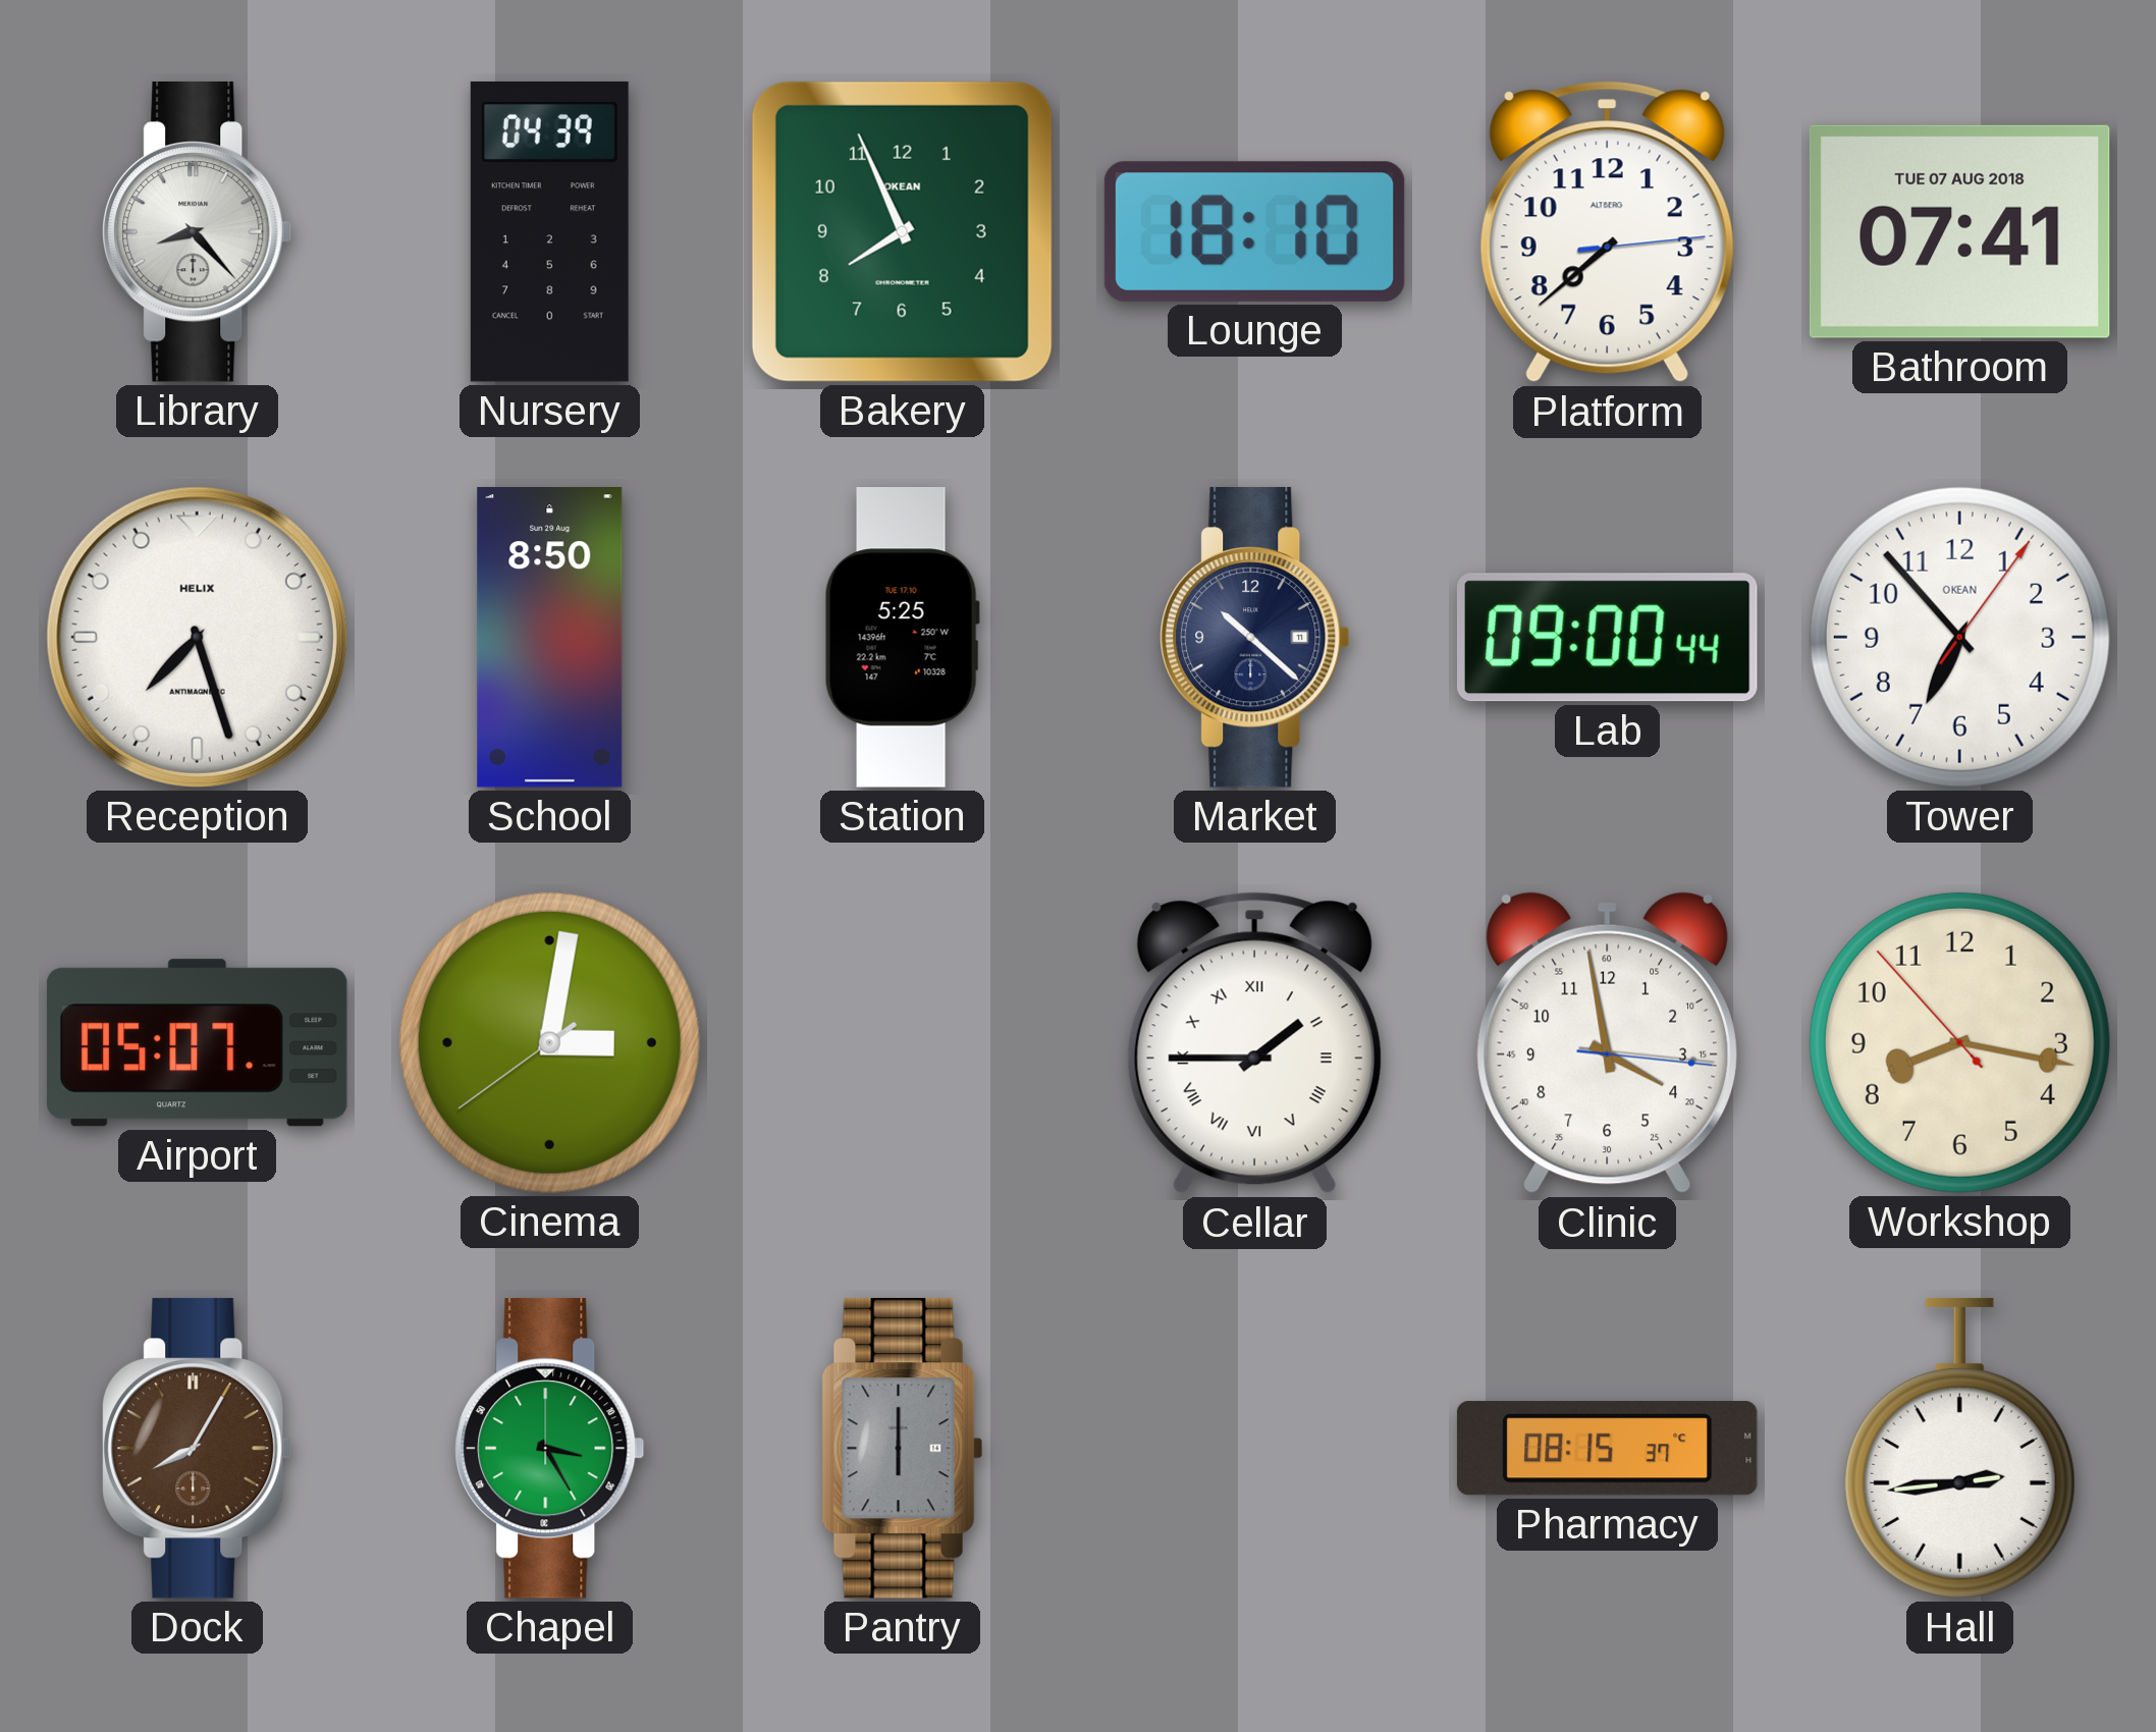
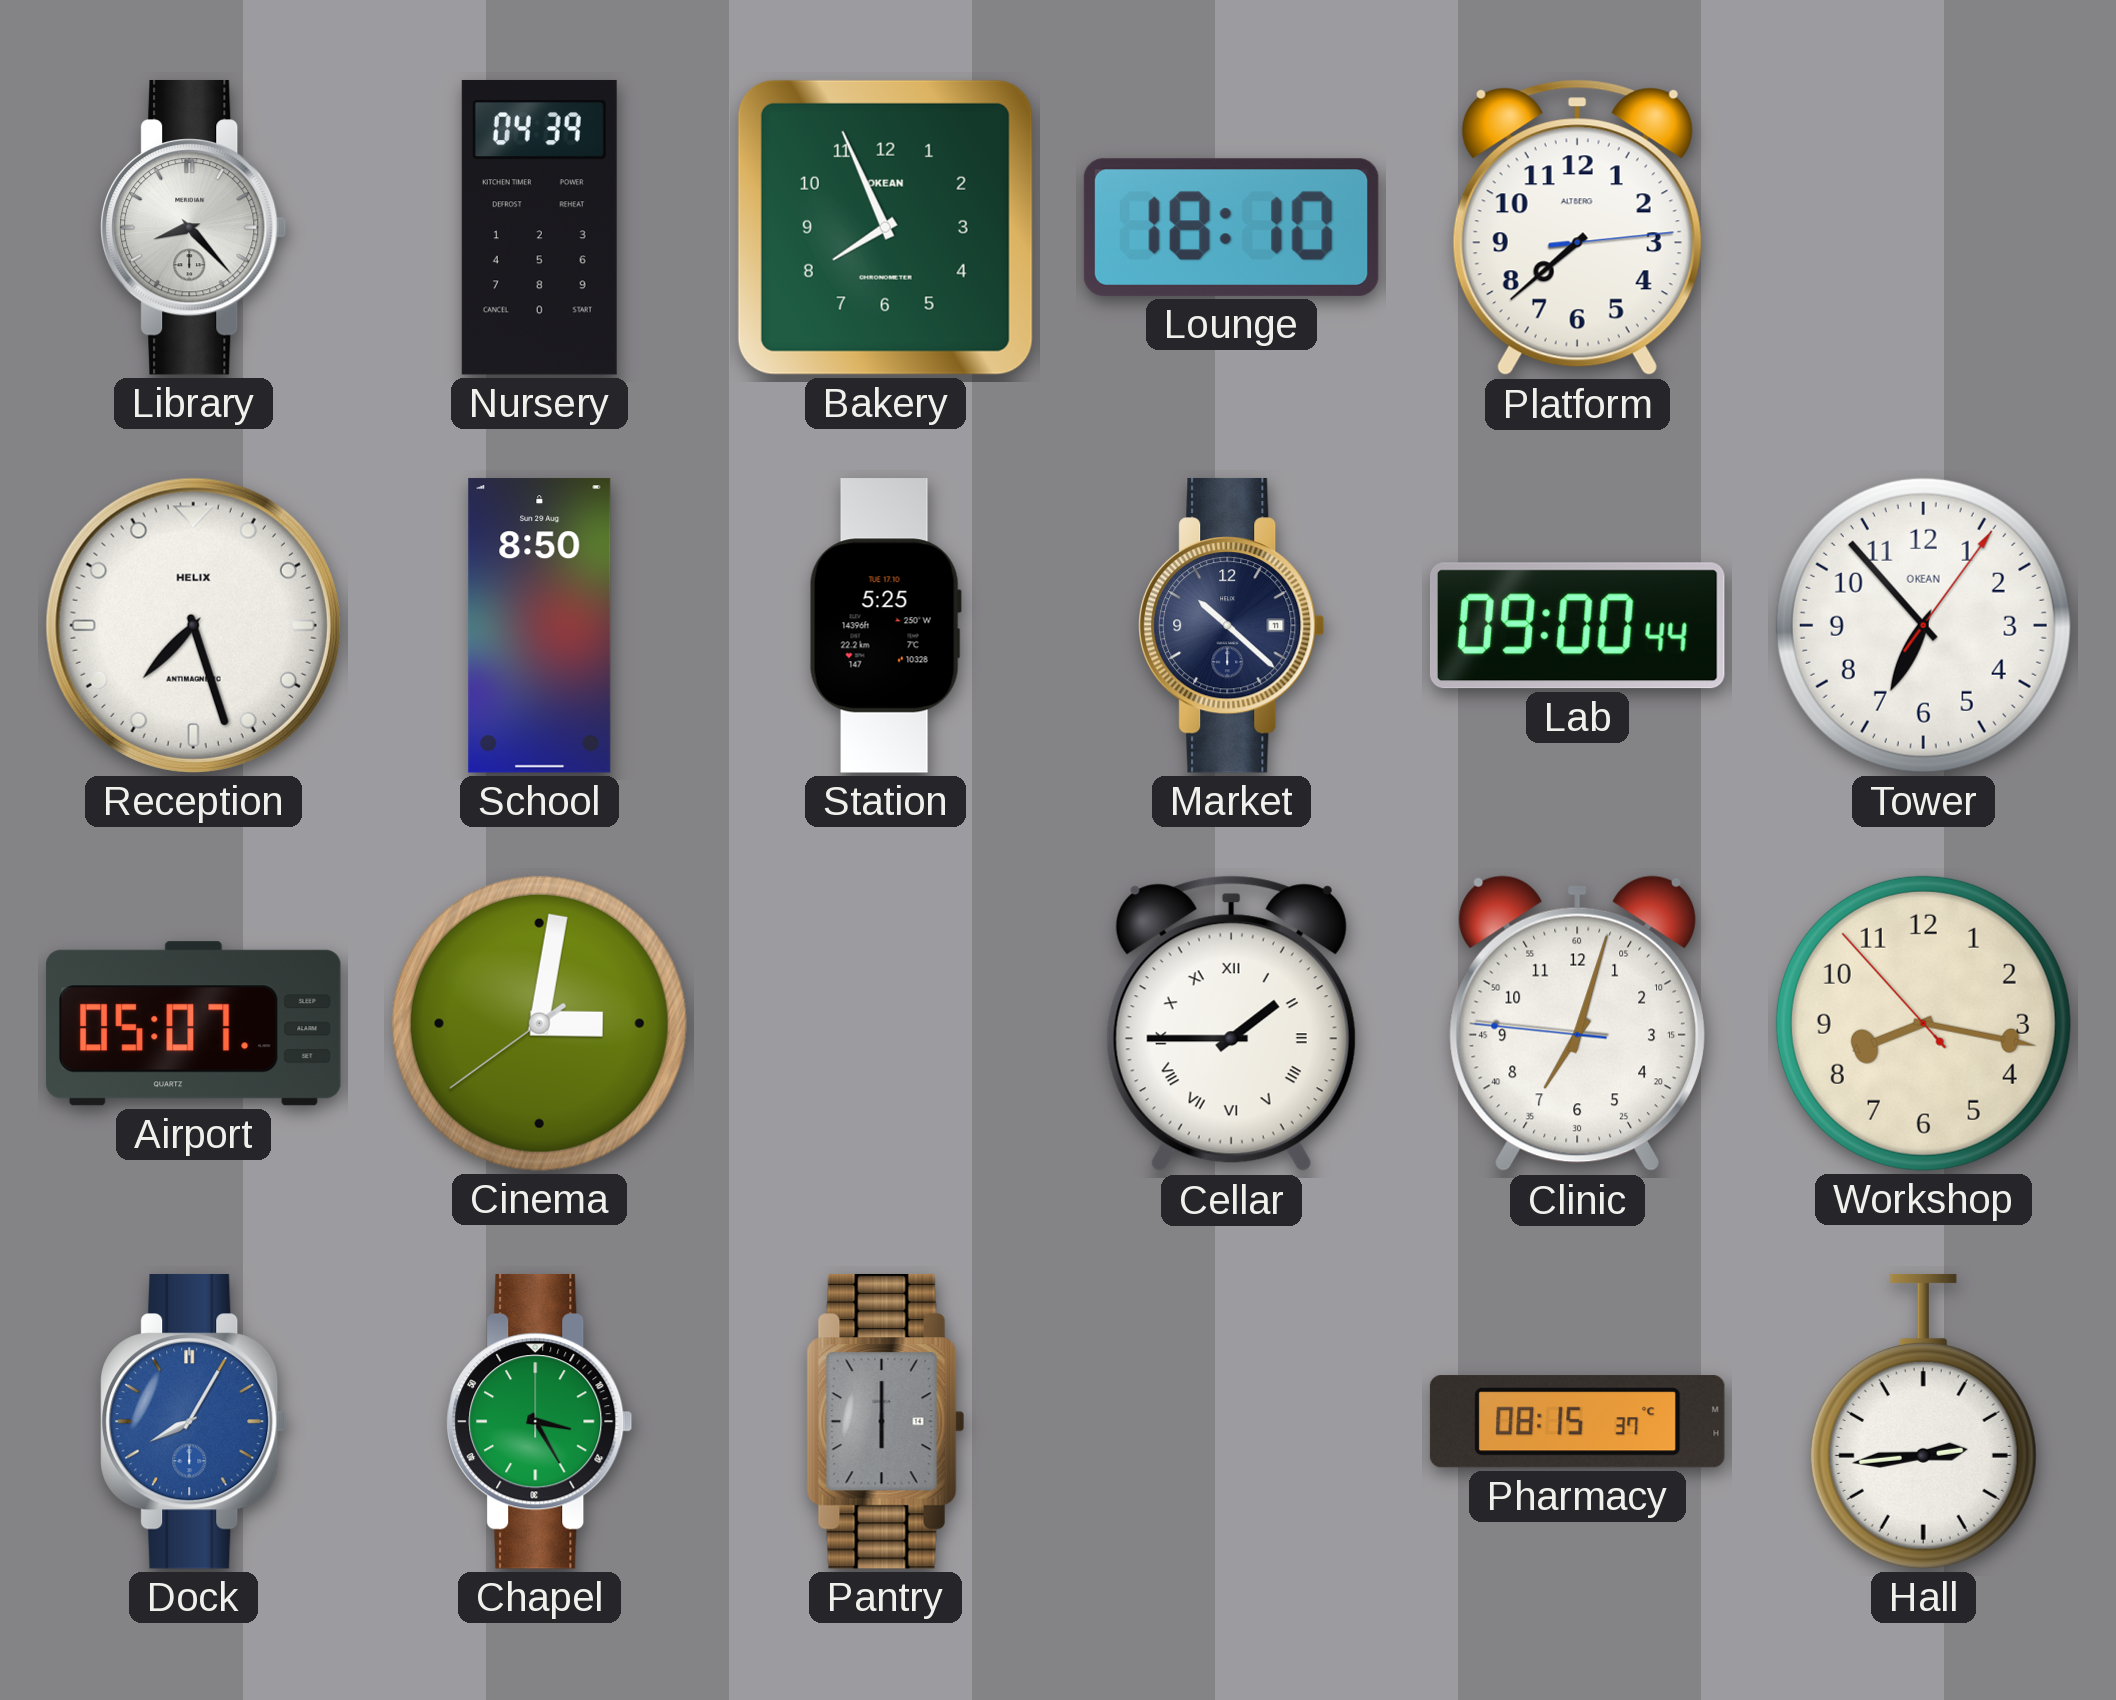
Bathroom: 07:41 -> none (1959, 231)
Clinic: 3:58 -> 7:02 (1577, 1024)
Dock dial: brown -> blue (194, 1421)
